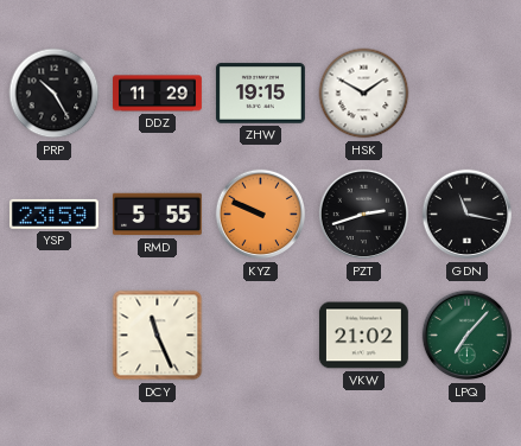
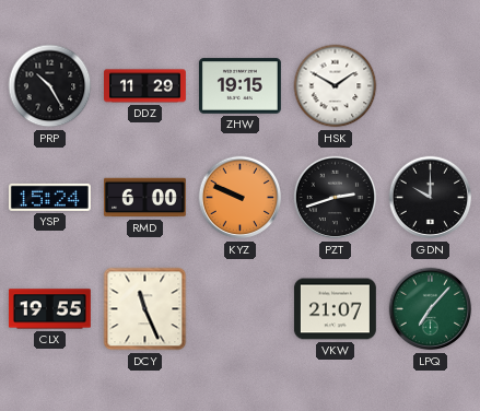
YSP: 23:59 -> 15:24 (49, 197)
RMD: 5:55 -> 6:00 (144, 198)
GDN: 11:17 -> 10:00 (431, 198)
CLX: none -> 19:55 (49, 309)
VKW: 21:02 -> 21:07 (335, 309)
